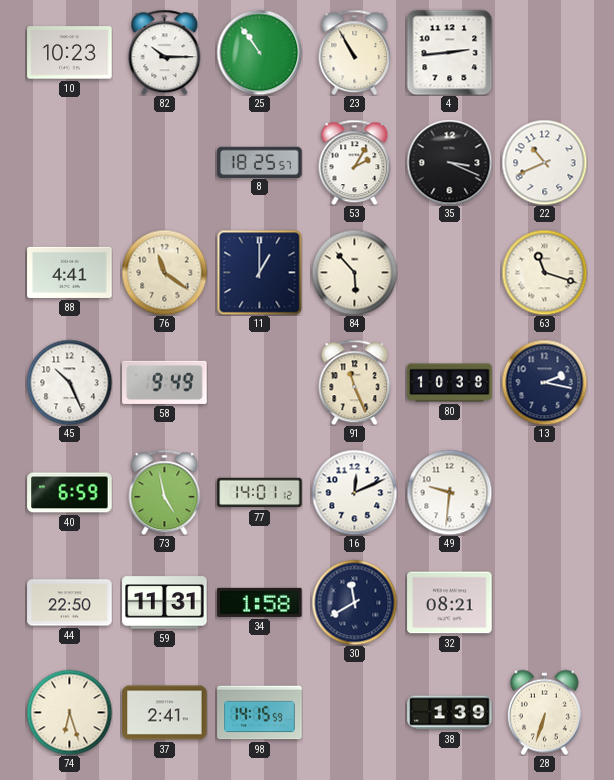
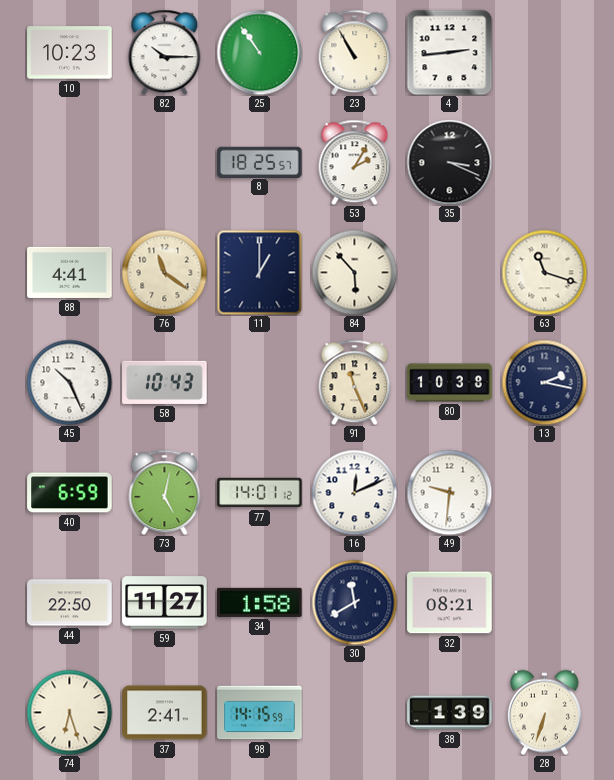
22: 10:41 -> none (544, 162)
58: 9:49 -> 10:43 (165, 382)
73: 4:58 -> 5:02 (165, 492)
59: 11:31 -> 11:27 (165, 603)
